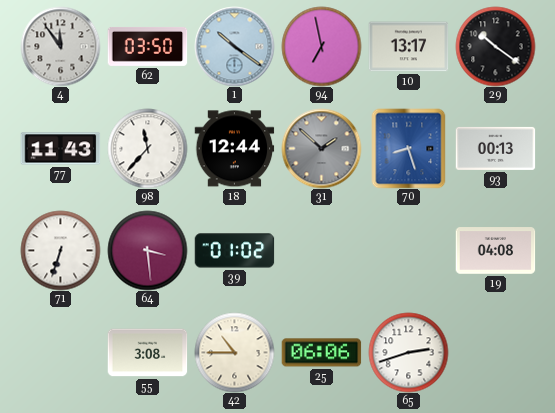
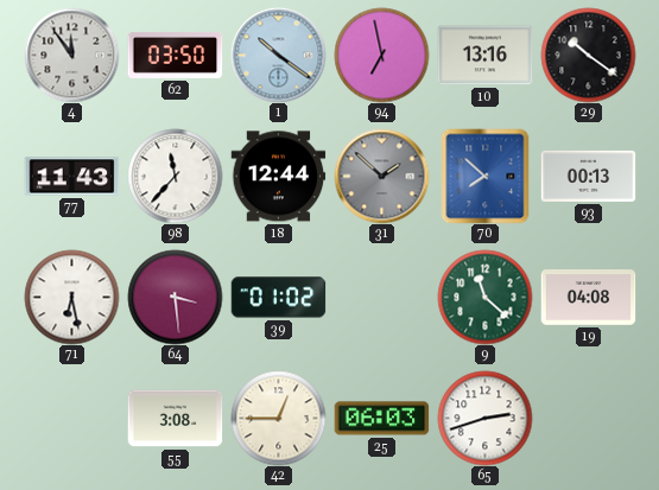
10: 13:17 -> 13:16 (484, 56)
70: 8:27 -> 7:52 (486, 176)
71: 6:33 -> 6:28 (71, 297)
9: none -> 11:22 (484, 297)
42: 10:45 -> 12:45 (278, 418)
25: 06:06 -> 06:03 (381, 419)
